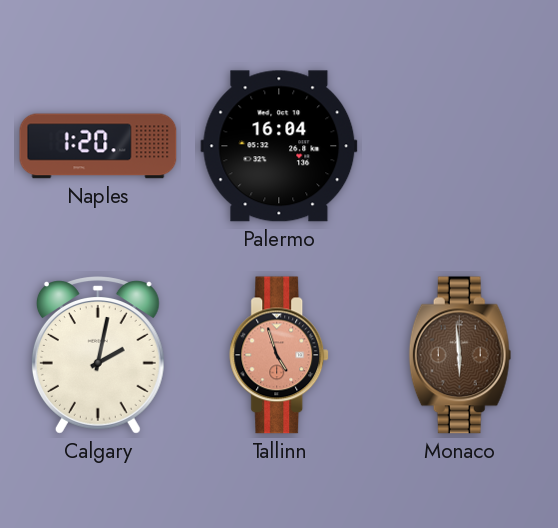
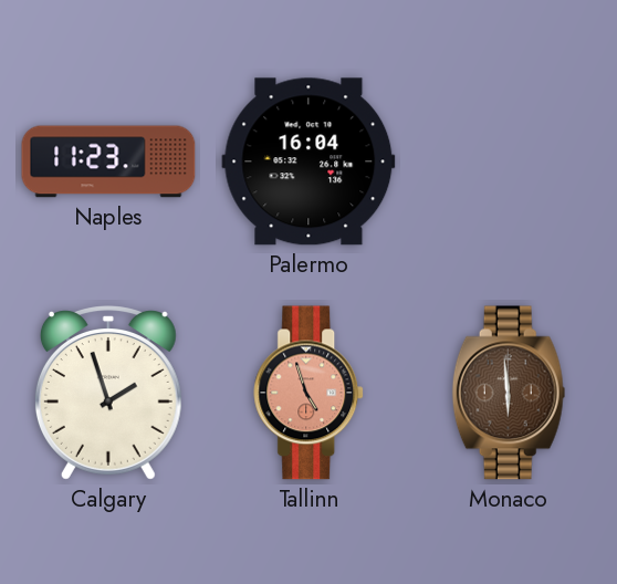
Naples: 1:20 -> 11:23 (108, 161)
Calgary: 2:02 -> 1:57 (108, 393)
